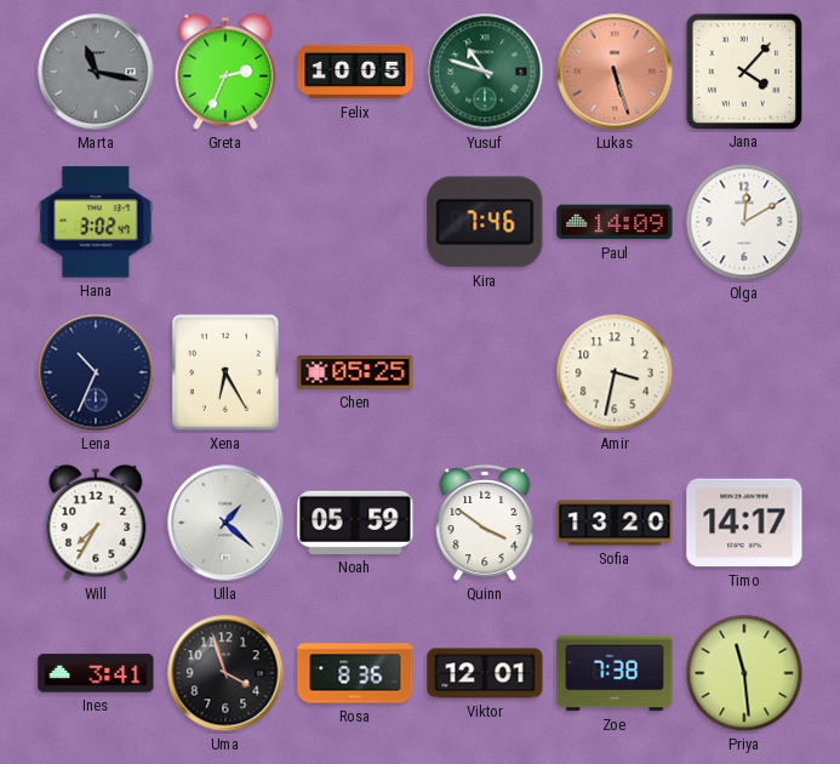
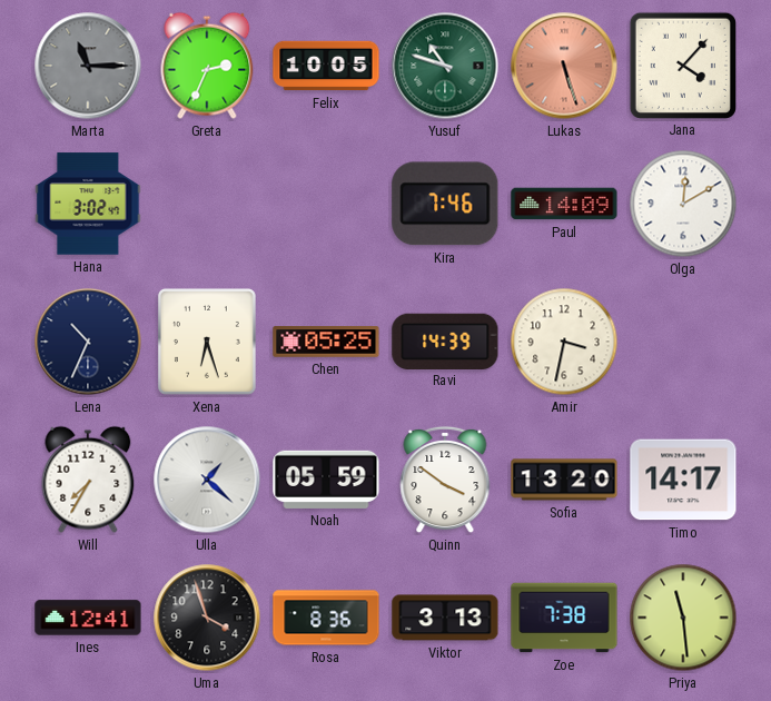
Marta: 11:17 -> 11:15 (88, 66)
Xena: 6:25 -> 6:27 (207, 342)
Ravi: none -> 14:39 (445, 340)
Ines: 3:41 -> 12:41 (88, 618)
Viktor: 12:01 -> 3:13 (445, 618)
